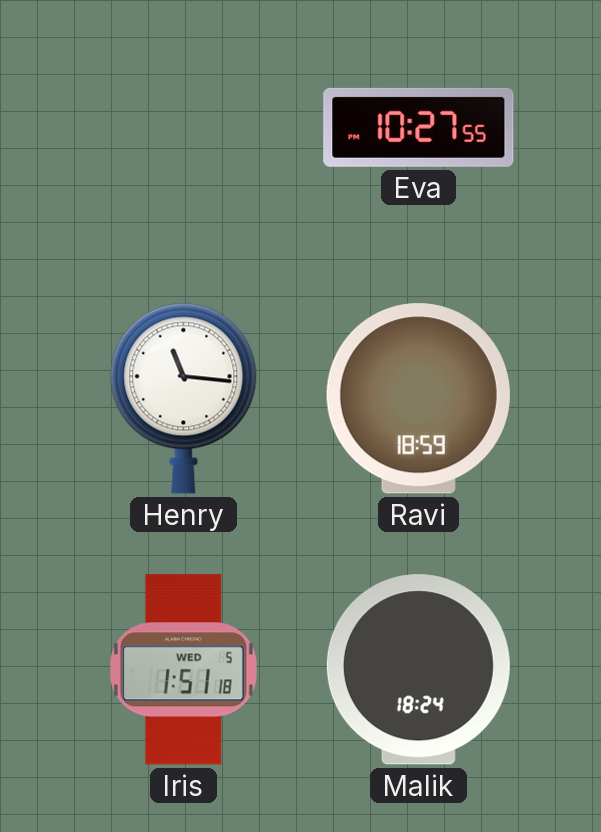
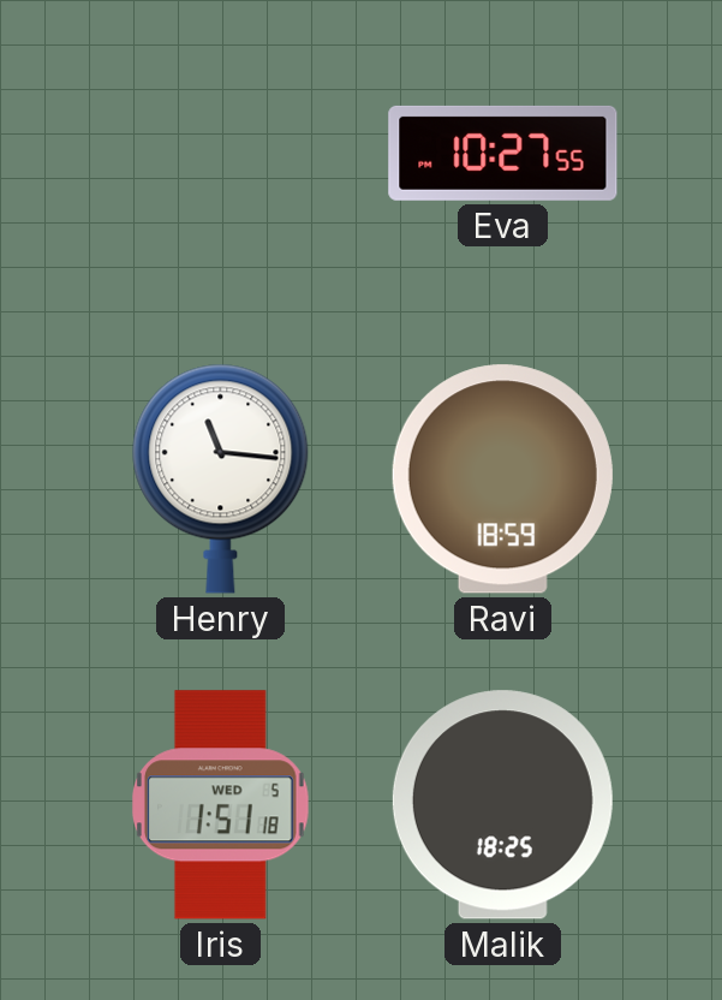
Malik: 18:24 -> 18:25 (502, 805)
